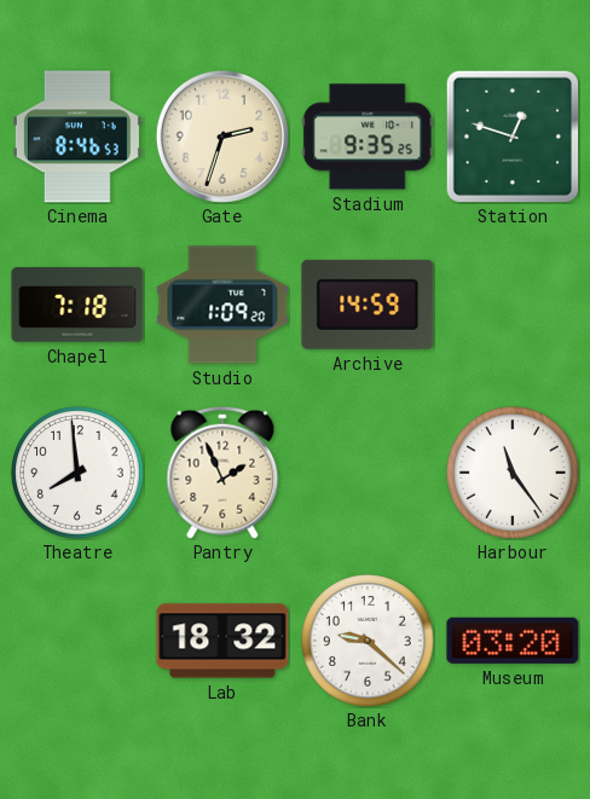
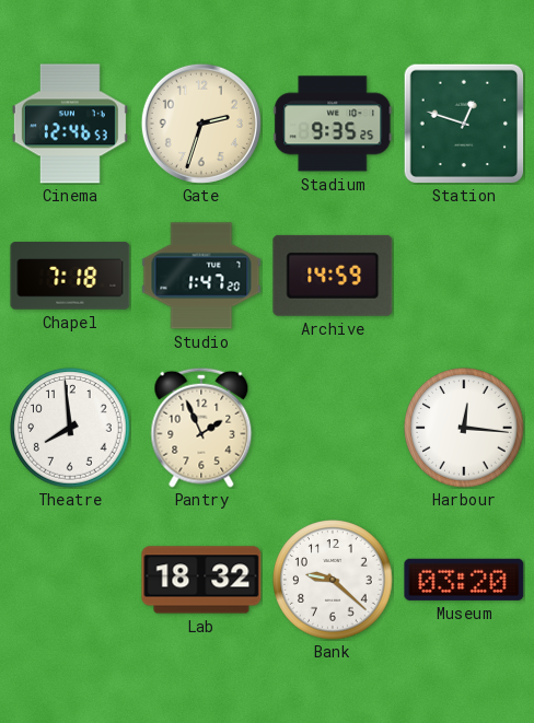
Cinema: 8:46 -> 12:46 (70, 124)
Studio: 1:09 -> 1:47 (201, 276)
Harbour: 11:24 -> 12:16 (464, 428)
